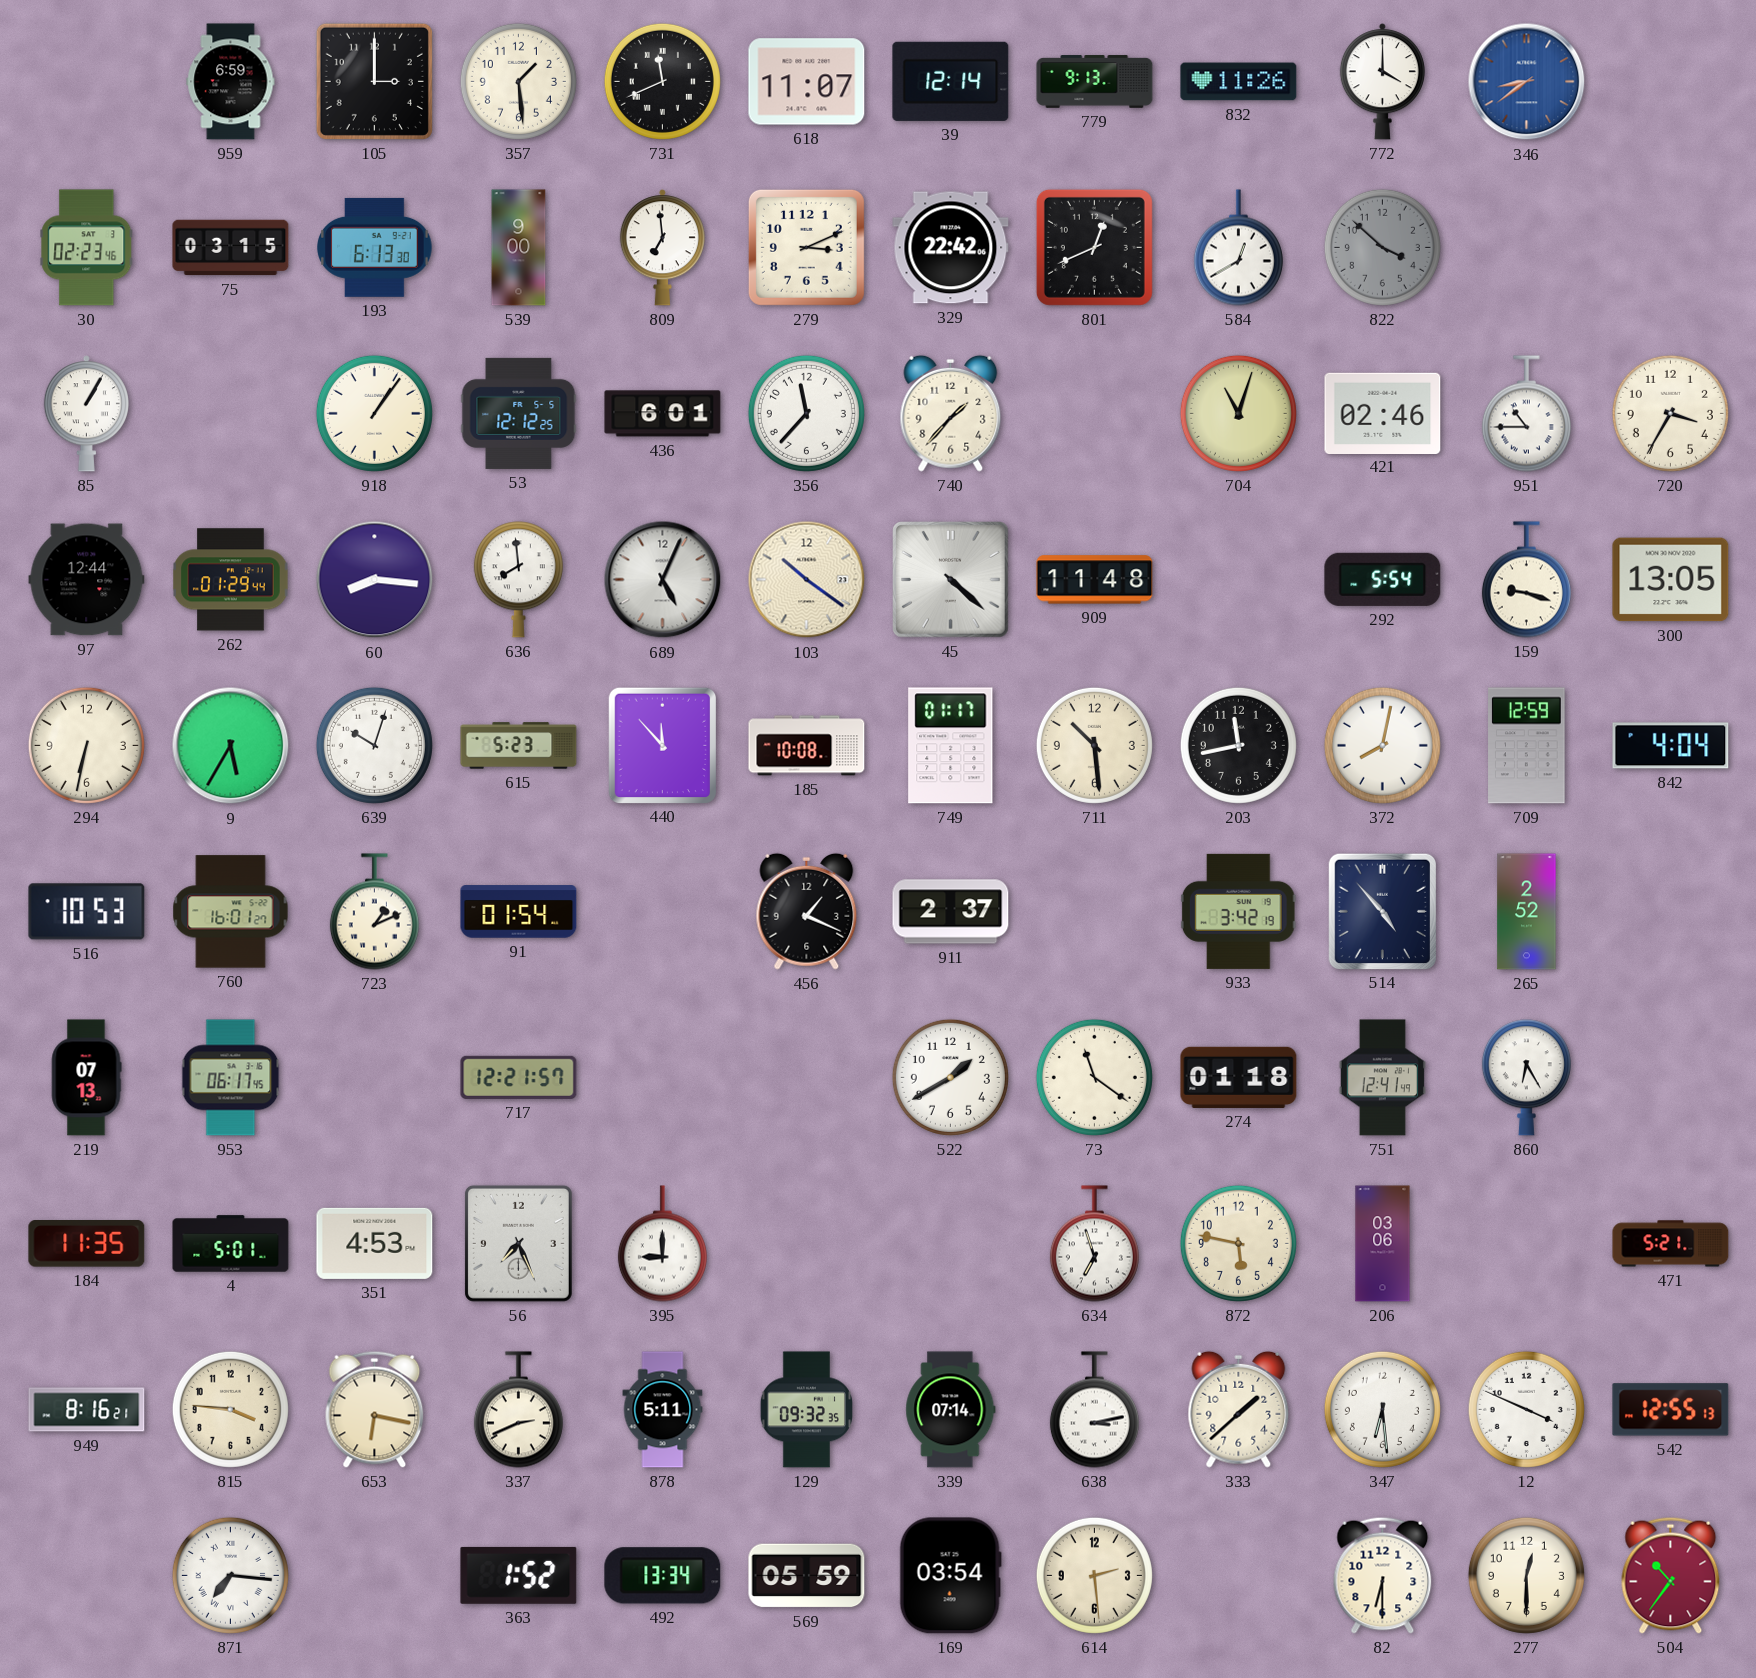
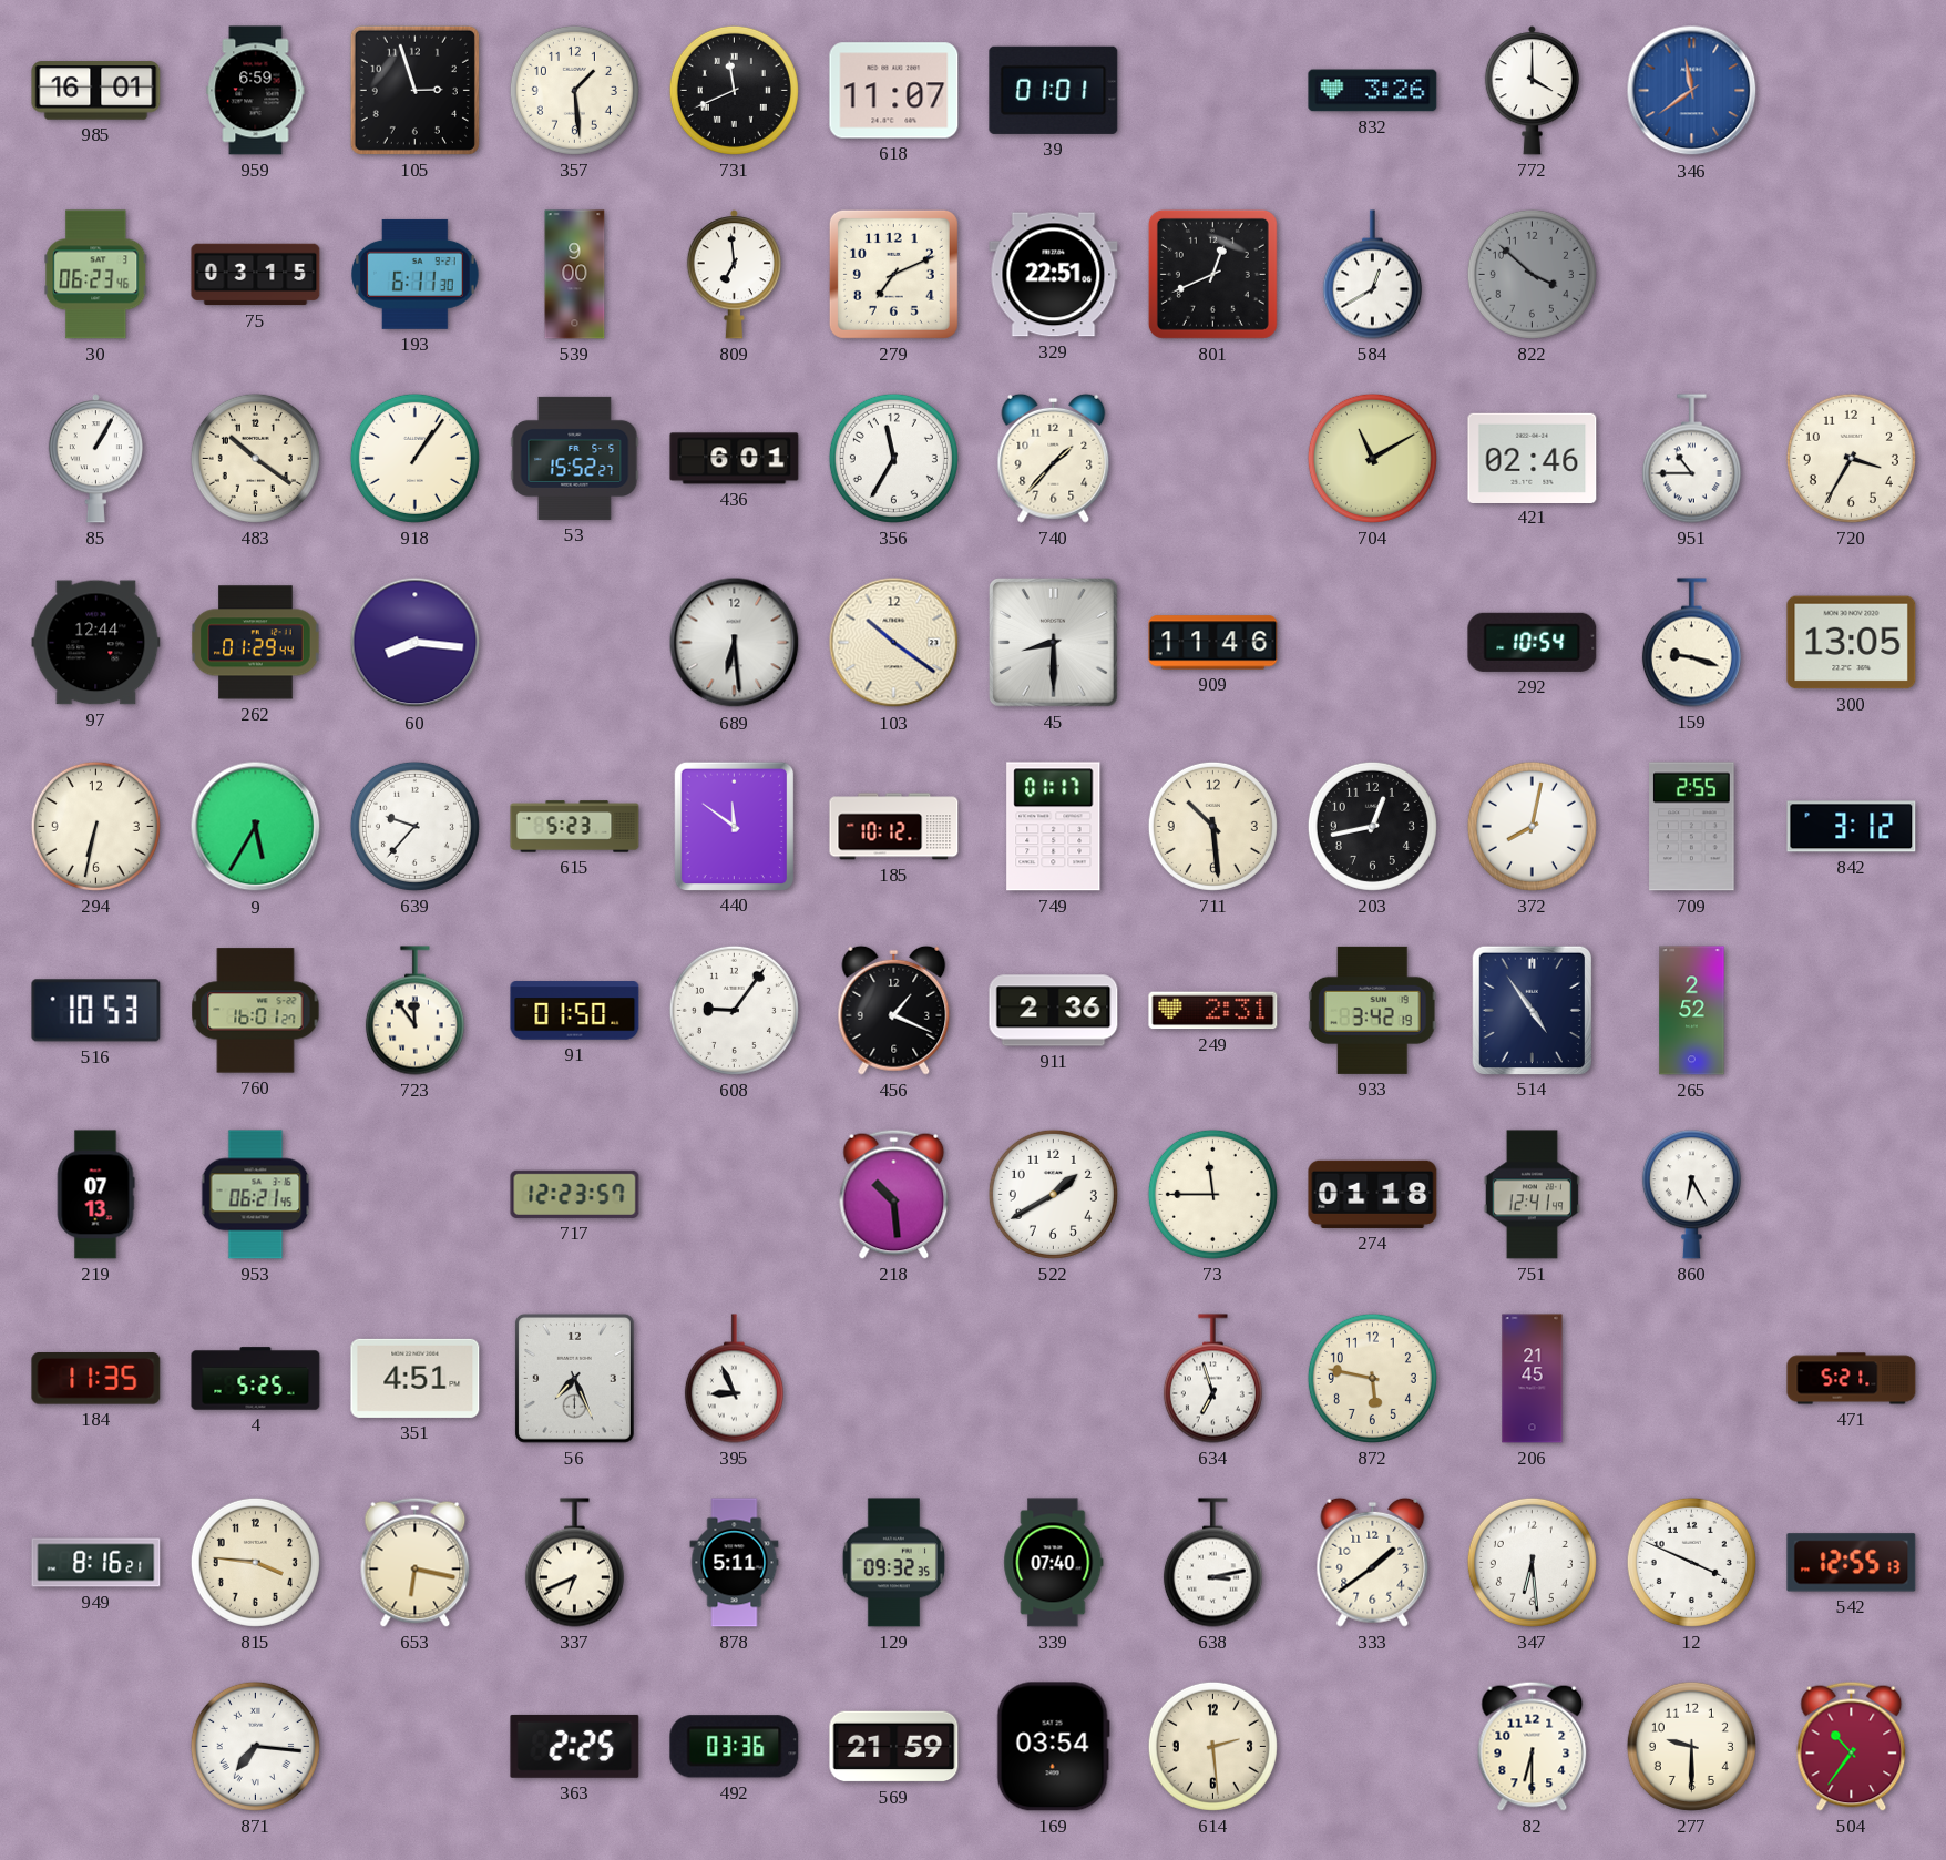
985: none -> 16:01 (96, 91)
105: 3:00 -> 2:57 (414, 90)
39: 12:14 -> 01:01 (1054, 90)
779: 9:13 -> none (1095, 82)
832: 11:26 -> 3:26 (1373, 91)
346: 8:39 -> 11:39 (1692, 91)
30: 02:23 -> 06:23 (96, 275)
193: 6:13 -> 6:11 (416, 274)
279: 3:11 -> 7:11 (893, 274)
329: 22:42 -> 22:51 (1054, 275)
483: none -> 10:21 (255, 458)
53: 12:12 -> 15:52 (575, 458)
356: 11:37 -> 11:35 (893, 458)
704: 11:03 -> 11:10 (1372, 458)
636: 7:59 -> none (518, 580)
689: 5:04 -> 6:29 (735, 643)
45: 4:22 -> 8:30 (1054, 643)
909: 11:48 -> 11:46 (1213, 643)
292: 5:54 -> 10:54 (1533, 642)
639: 10:03 -> 9:37 (414, 826)
440: 11:53 -> 11:51 (734, 826)
185: 10:08 -> 10:12 (894, 827)
203: 11:43 -> 12:43 (1372, 826)
709: 12:59 -> 2:55 (1692, 827)
842: 4:04 -> 3:12 (1852, 827)
723: 1:11 -> 11:54 (414, 1011)
91: 01:54 -> 01:50 (575, 1011)
608: none -> 9:06 (734, 1010)
911: 2:37 -> 2:36 (1054, 1011)
249: none -> 2:31 (1213, 1011)
514: 4:53 -> 4:54 (1532, 1010)
953: 06:17 -> 06:21 (256, 1195)
717: 12:21 -> 12:23 (575, 1194)
218: none -> 10:29 (894, 1194)
73: 11:21 -> 11:45 (1212, 1194)
4: 5:01 -> 5:25 (256, 1379)
351: 4:53 -> 4:51 (416, 1378)
395: 9:00 -> 8:56 (734, 1379)
206: 03:06 -> 21:45 (1533, 1379)
337: 2:41 -> 6:41 (574, 1563)
339: 07:14 -> 07:40 (1054, 1563)
333: 1:38 -> 1:39 (1373, 1562)
363: 1:52 -> 2:25 (575, 1746)
492: 13:34 -> 03:36 (735, 1747)
569: 05:59 -> 21:59 (894, 1747)
277: 12:30 -> 9:30 (1691, 1746)
